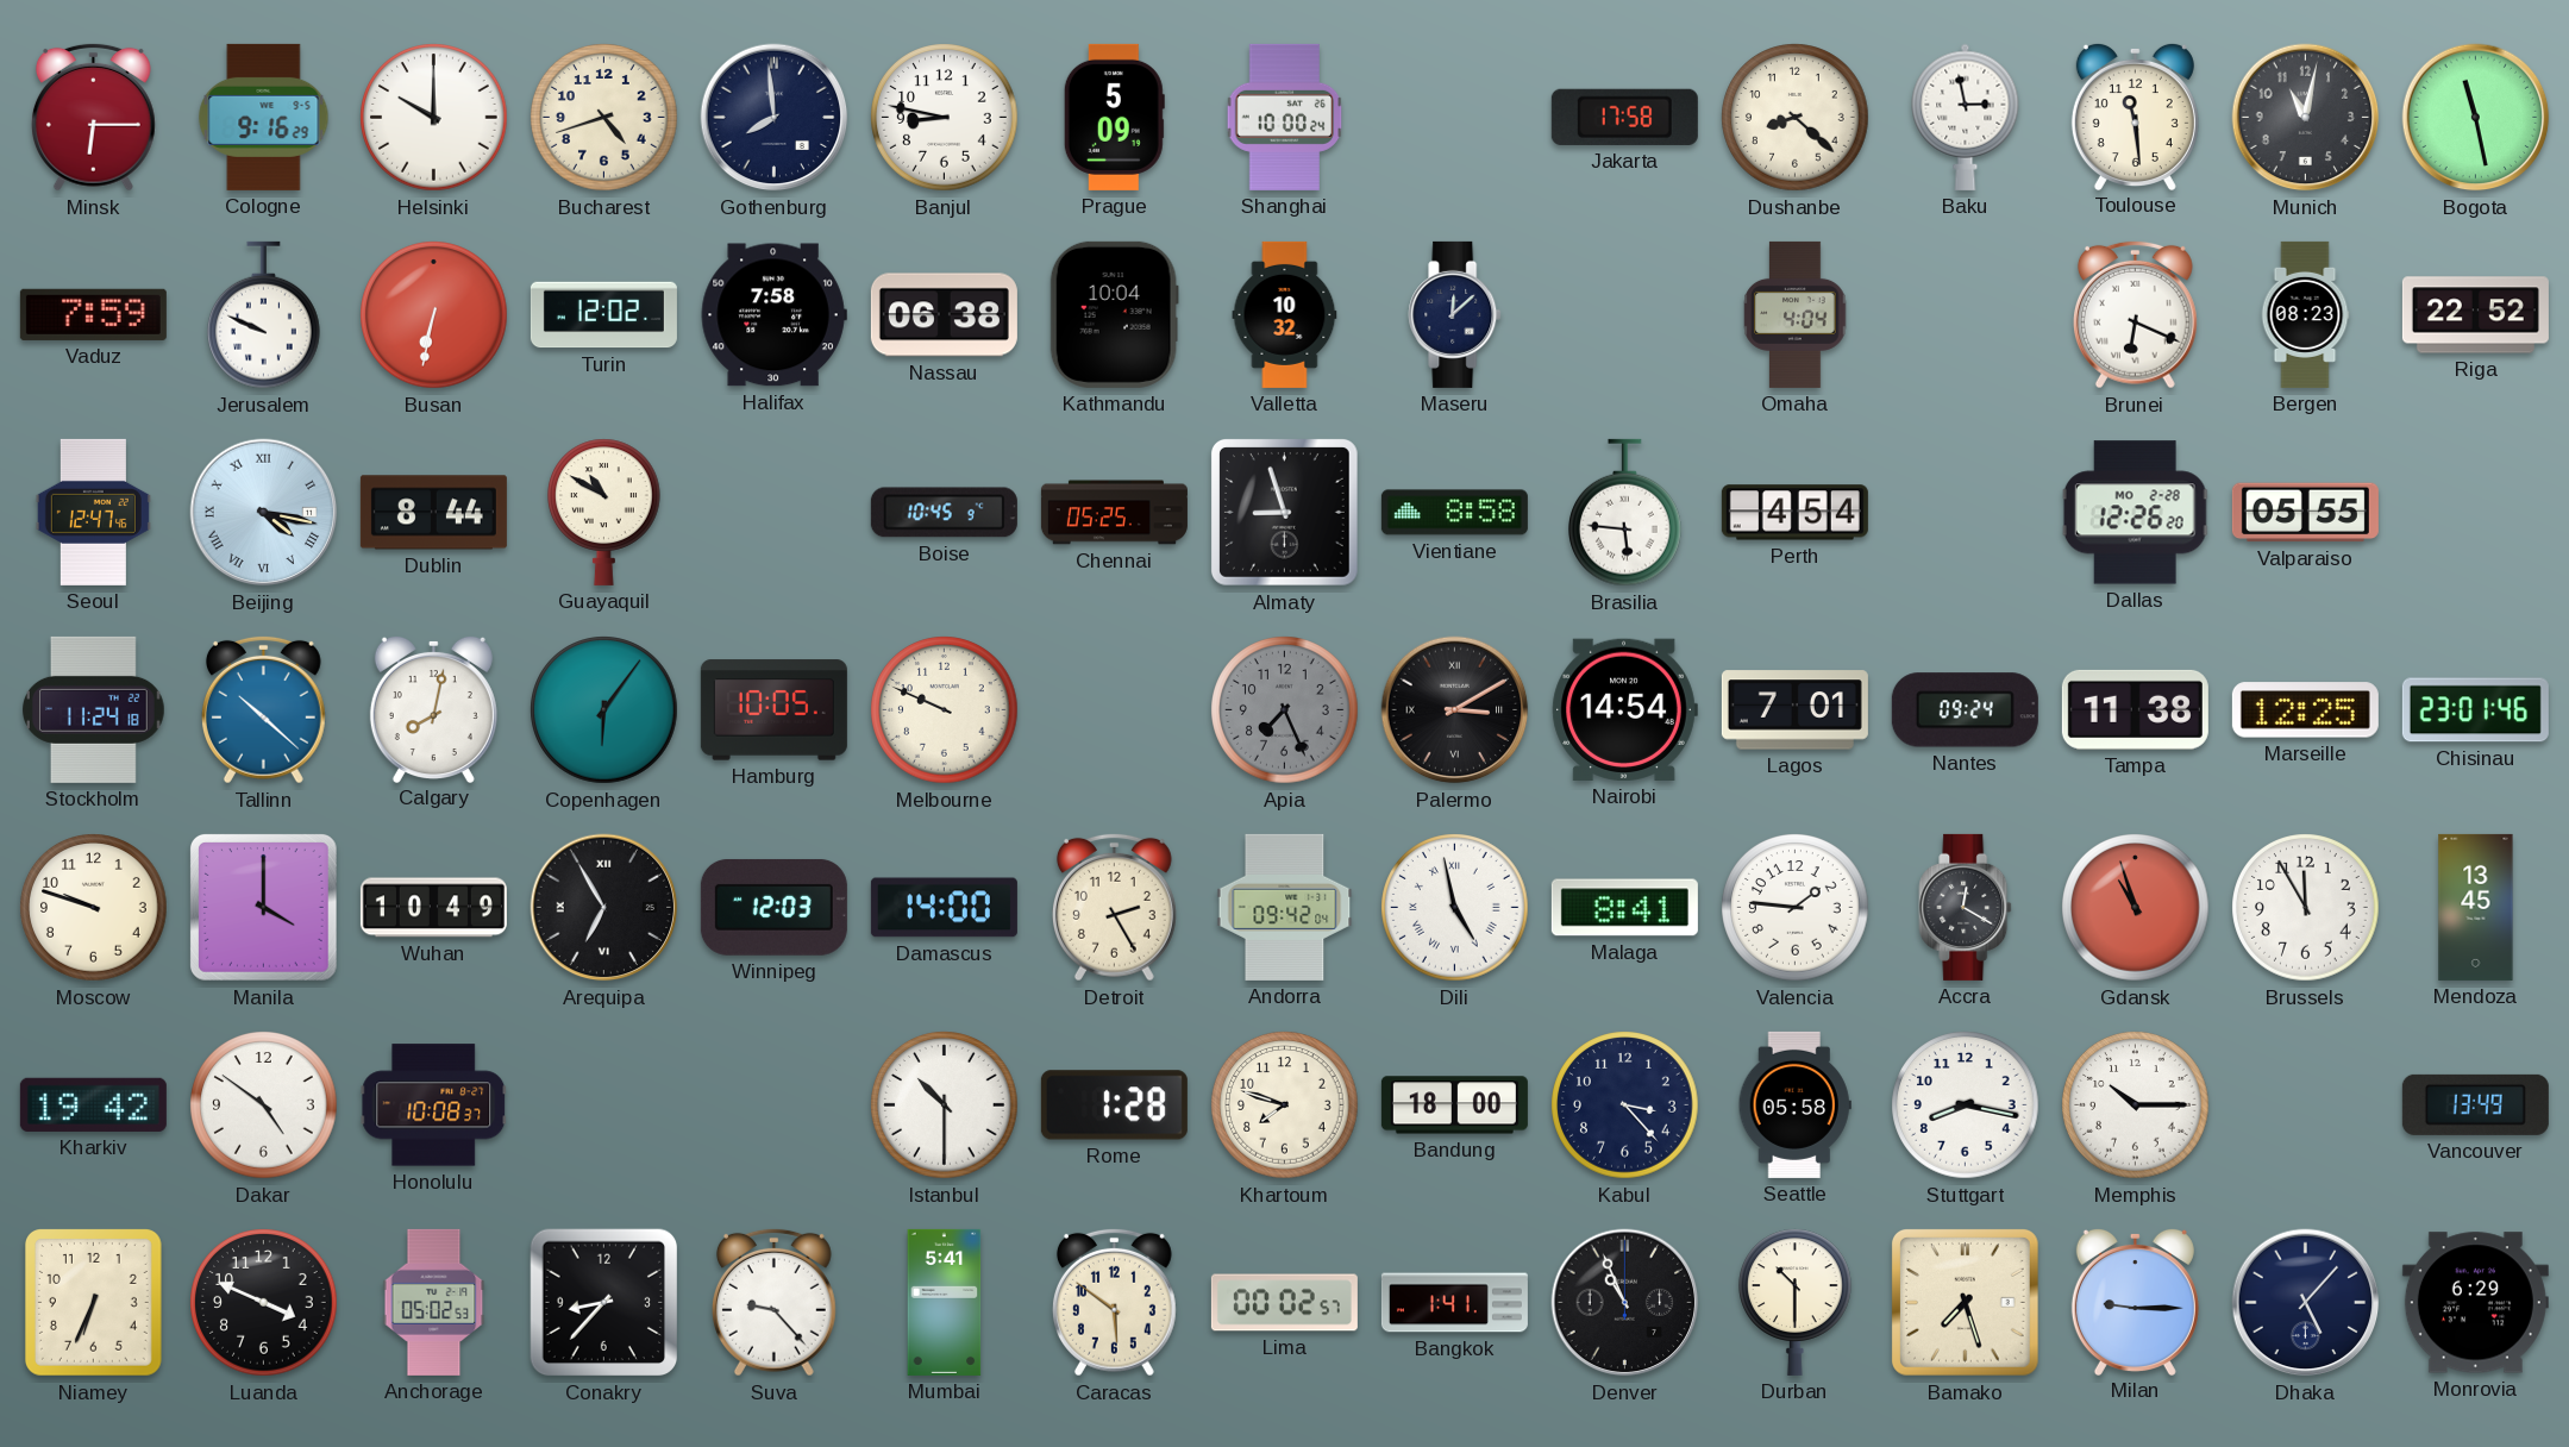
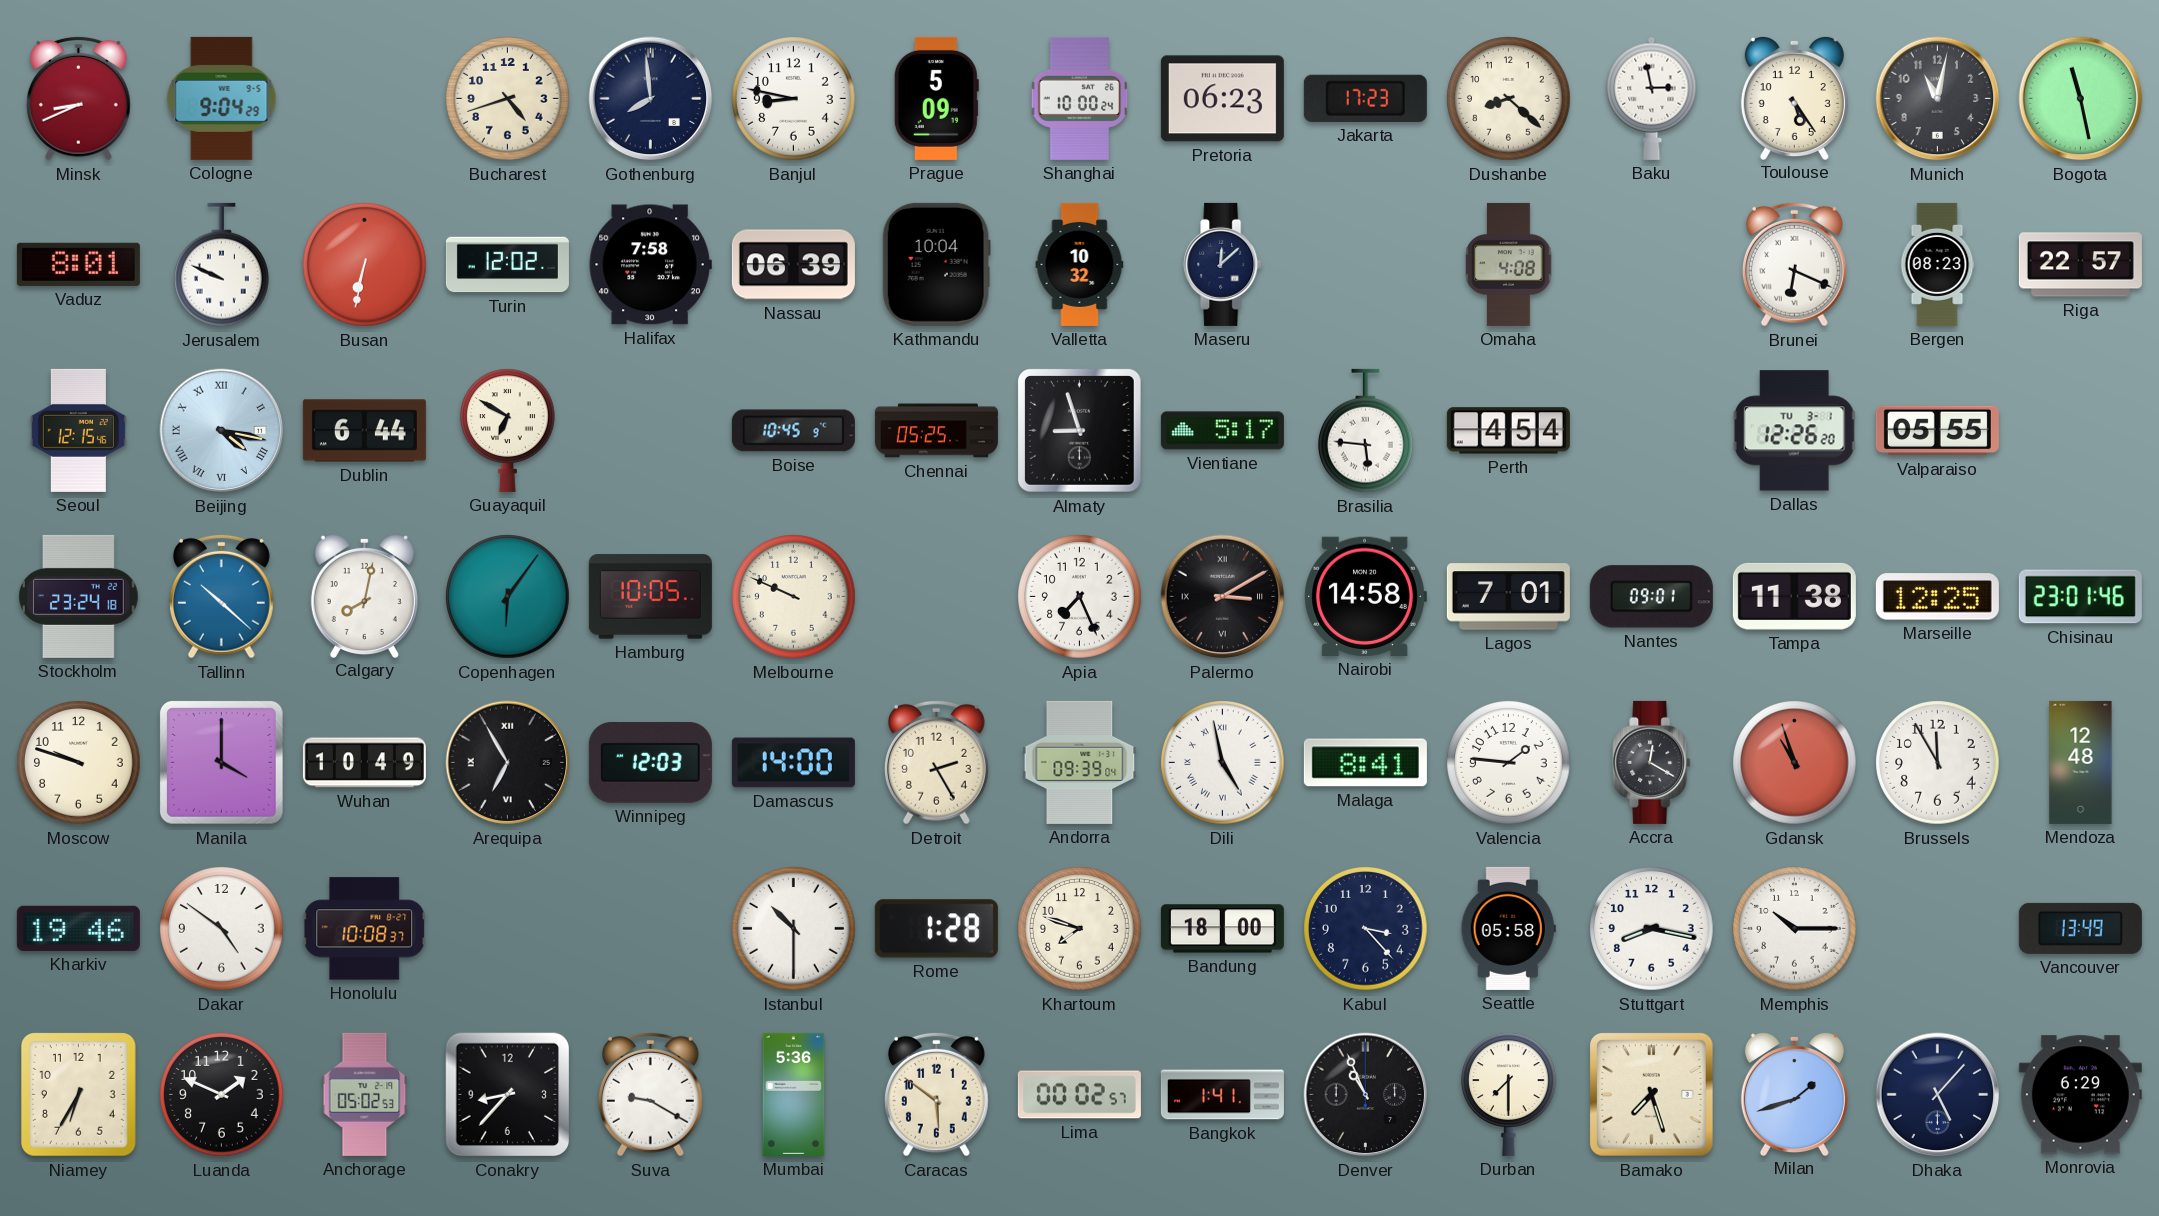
Minsk: 6:15 -> 8:41 (78, 98)
Cologne: 9:16 -> 9:04 (222, 98)
Helsinki: 10:00 -> none (434, 118)
Pretoria: none -> 06:23 (1222, 99)
Jakarta: 17:58 -> 17:23 (1365, 98)
Toulouse: 11:29 -> 5:24 (1794, 97)
Vaduz: 7:59 -> 8:01 (78, 264)
Nassau: 06:38 -> 06:39 (793, 265)
Omaha: 4:04 -> 4:08 (1509, 264)
Riga: 22:52 -> 22:57 (2080, 265)
Seoul: 12:47 -> 12:15 (78, 430)
Dublin: 8:44 -> 6:44 (364, 431)
Guayaquil: 10:50 -> 6:50 (508, 430)
Vientiane: 8:58 -> 5:17 (1222, 431)
Dallas date: MO 2-28 -> TU 3-1 (1794, 431)
Stockholm: 11:24 -> 23:24 (79, 596)
Apia dial: grey -> white (1080, 597)
Nairobi: 14:54 -> 14:58 (1365, 596)
Nantes: 09:24 -> 09:01 (1651, 597)
Andorra: 09:42 -> 09:39 (1080, 762)
Mendoza: 13:45 -> 12:48 (2081, 762)
Kharkiv: 19:42 -> 19:46 (78, 928)
Niamey: 6:34 -> 6:35 (78, 1095)
Luanda: 3:49 -> 1:49 (222, 1095)
Suva: 9:23 -> 9:20 (650, 1094)
Mumbai: 5:41 -> 5:36 (794, 1094)
Durban: 10:30 -> 7:30 (1509, 1094)
Milan: 9:15 -> 1:42 (1794, 1093)
